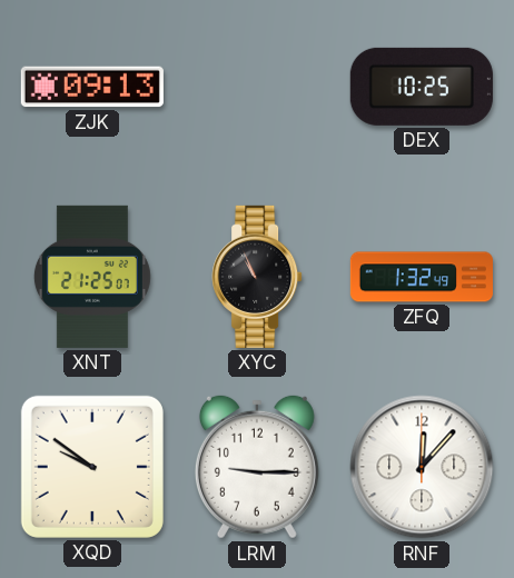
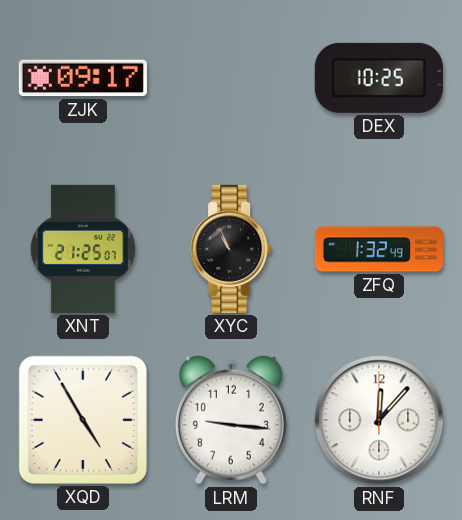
ZJK: 09:13 -> 09:17 (83, 78)
XQD: 9:51 -> 4:55 (83, 420)
LRM: 9:15 -> 9:16 (231, 420)
